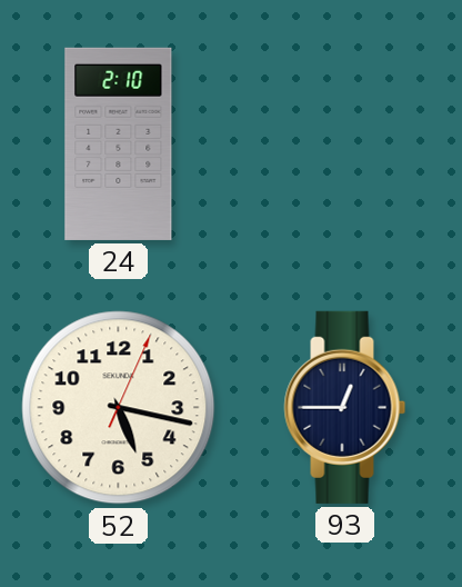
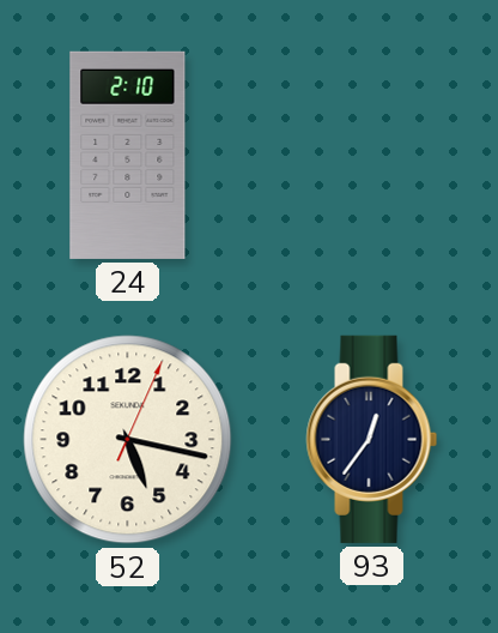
93: 12:45 -> 12:36 (372, 439)
